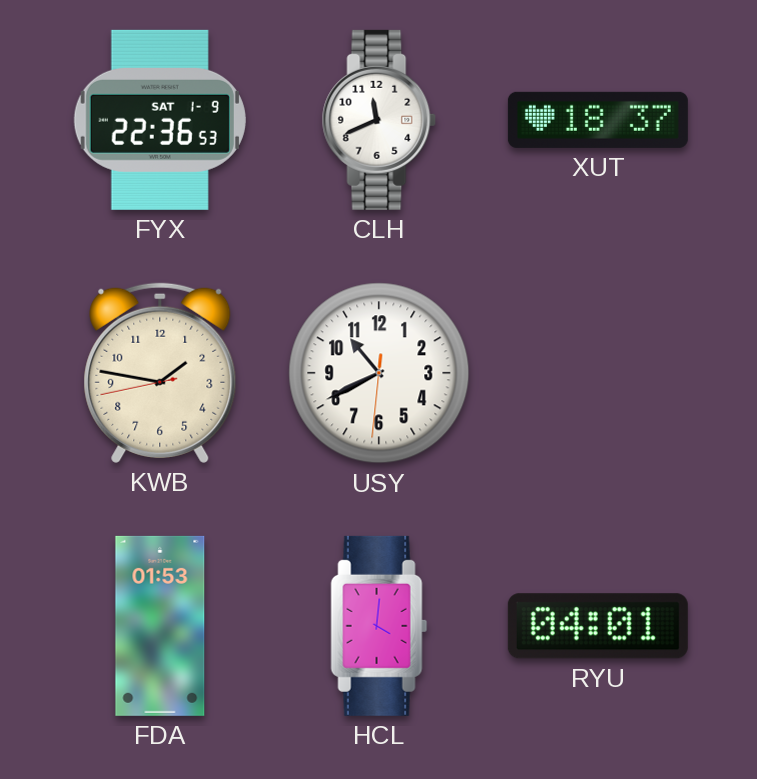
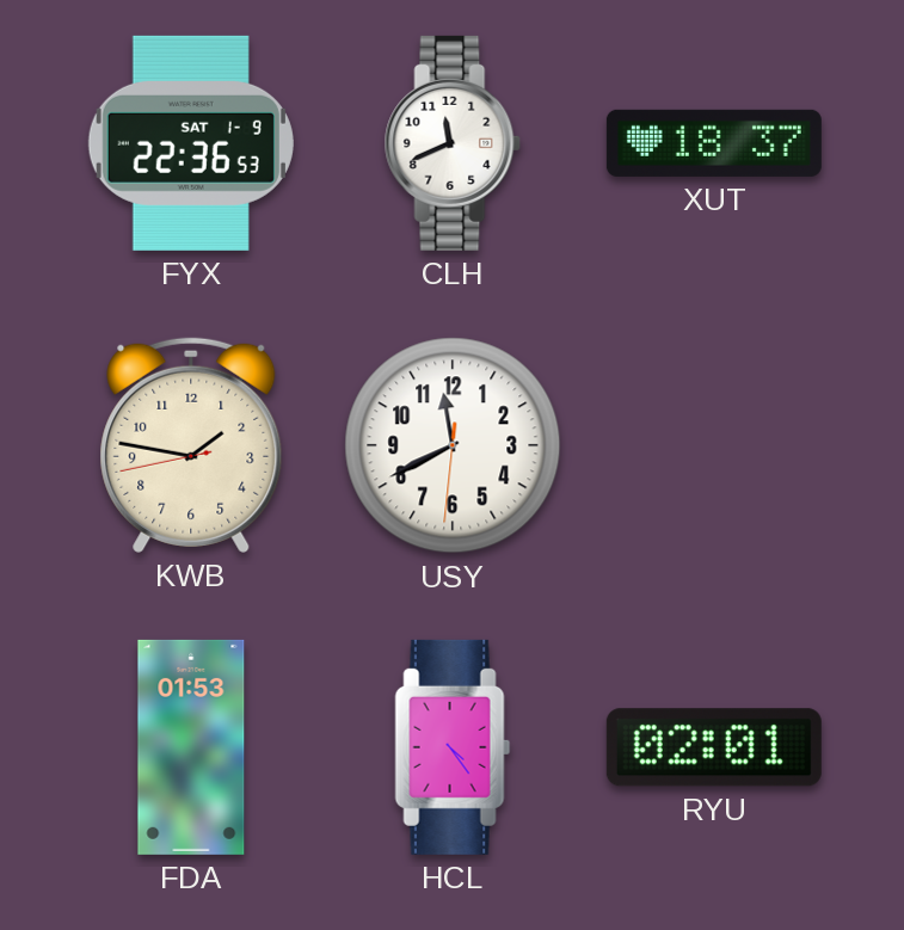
USY: 10:40 -> 11:40 (453, 445)
HCL: 4:01 -> 4:24 (453, 747)
RYU: 04:01 -> 02:01 (714, 747)
